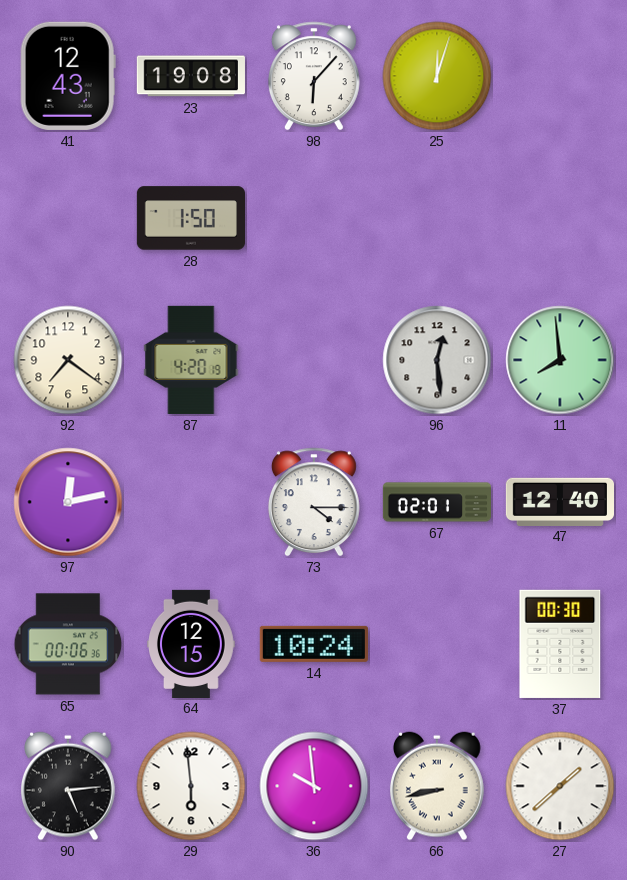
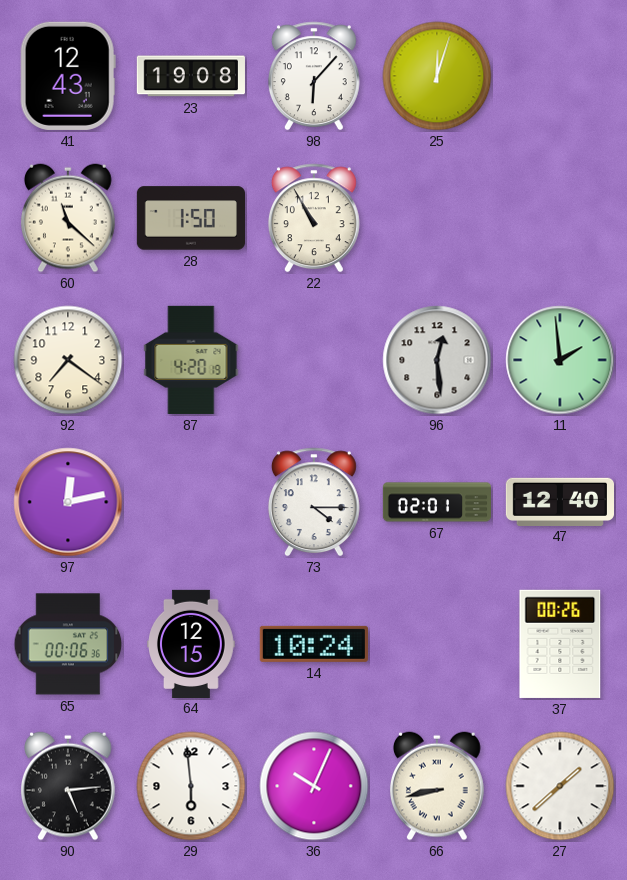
60: none -> 11:22 (69, 218)
22: none -> 10:55 (314, 218)
11: 7:59 -> 1:59 (560, 360)
37: 00:30 -> 00:26 (560, 644)
36: 9:59 -> 10:04 (314, 786)
